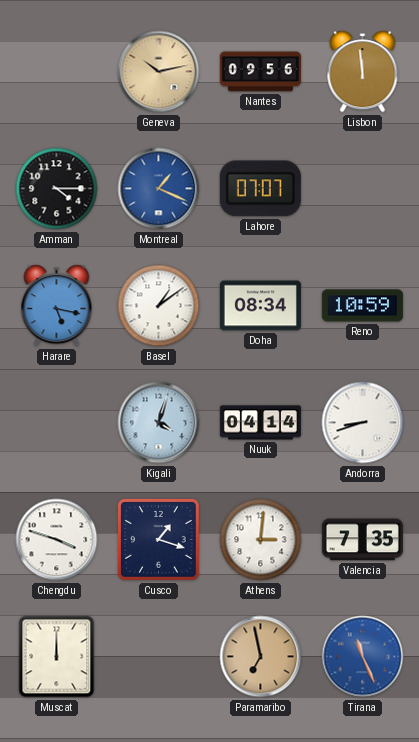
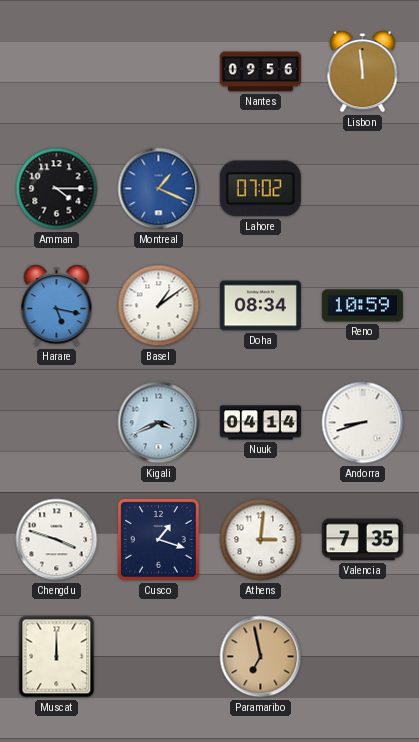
Geneva: 10:13 -> none (159, 72)
Lahore: 07:07 -> 07:02 (260, 189)
Kigali: 4:03 -> 3:41 (159, 423)
Tirana: 11:26 -> none (363, 657)
